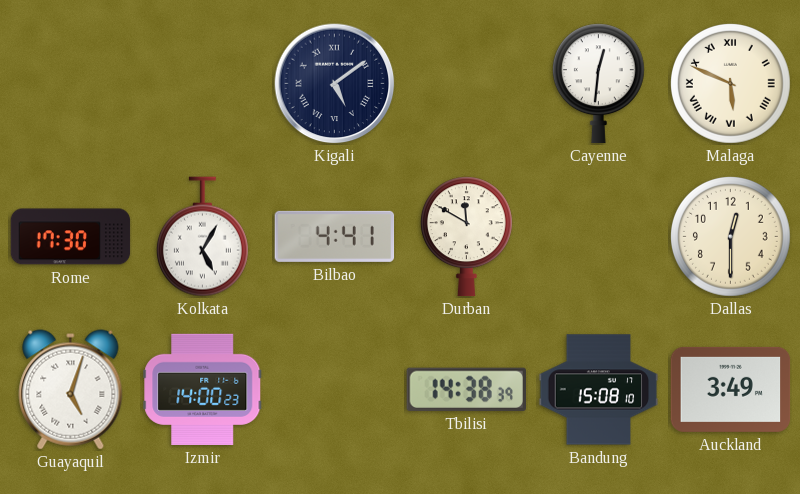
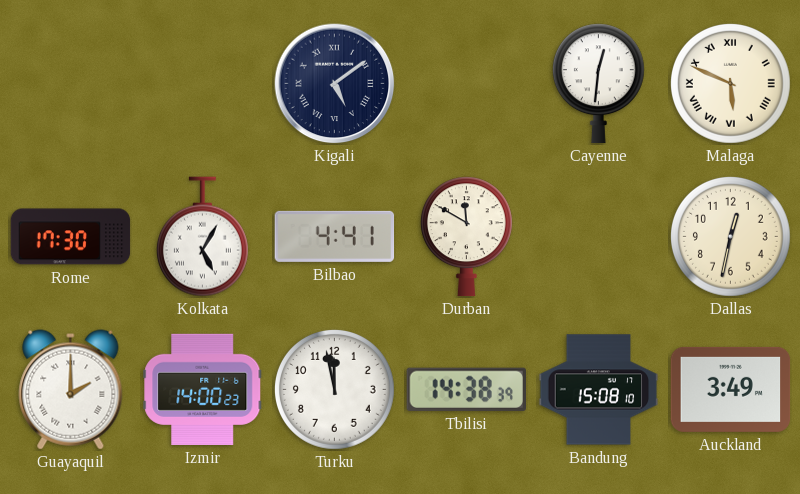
Dallas: 12:30 -> 12:32 (730, 236)
Guayaquil: 5:03 -> 2:00 (71, 390)
Turku: none -> 11:58 (334, 389)
